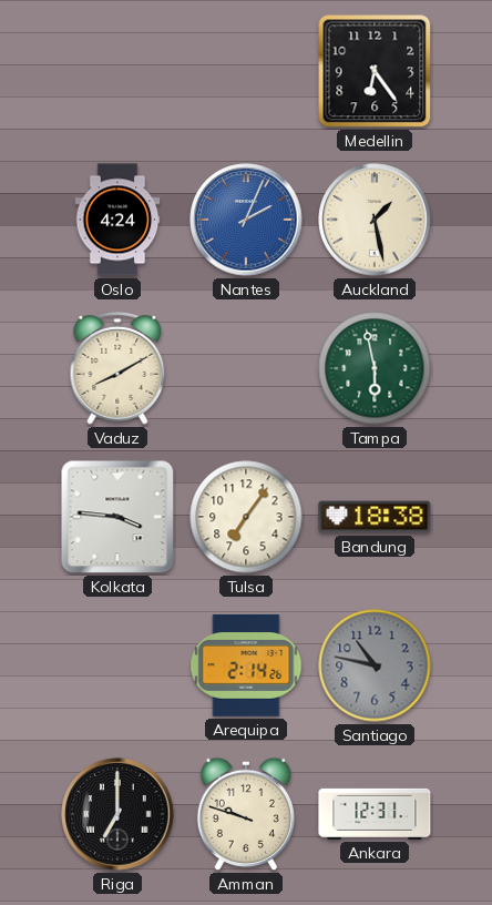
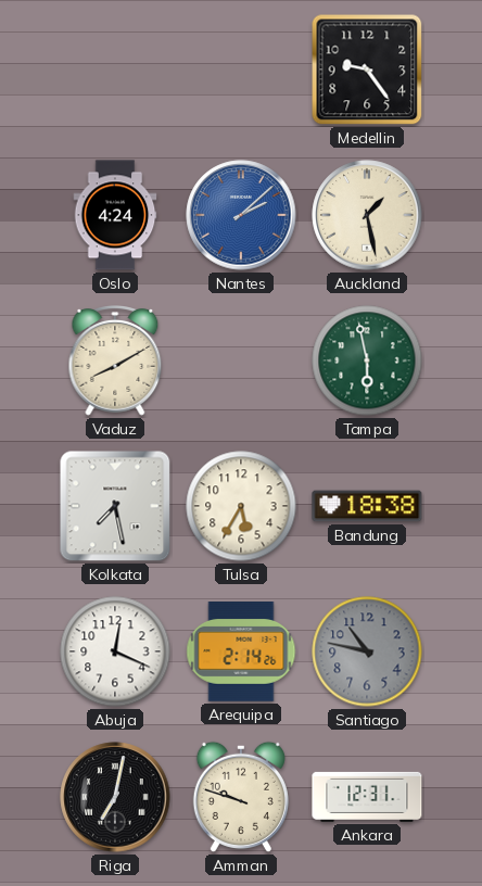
Medellin: 6:24 -> 9:24 (367, 69)
Nantes: 2:04 -> 2:08 (241, 215)
Kolkata: 3:46 -> 7:28 (115, 506)
Tulsa: 7:06 -> 5:35 (241, 506)
Abuja: none -> 12:19 (115, 651)
Riga: 7:00 -> 7:02 (115, 797)
